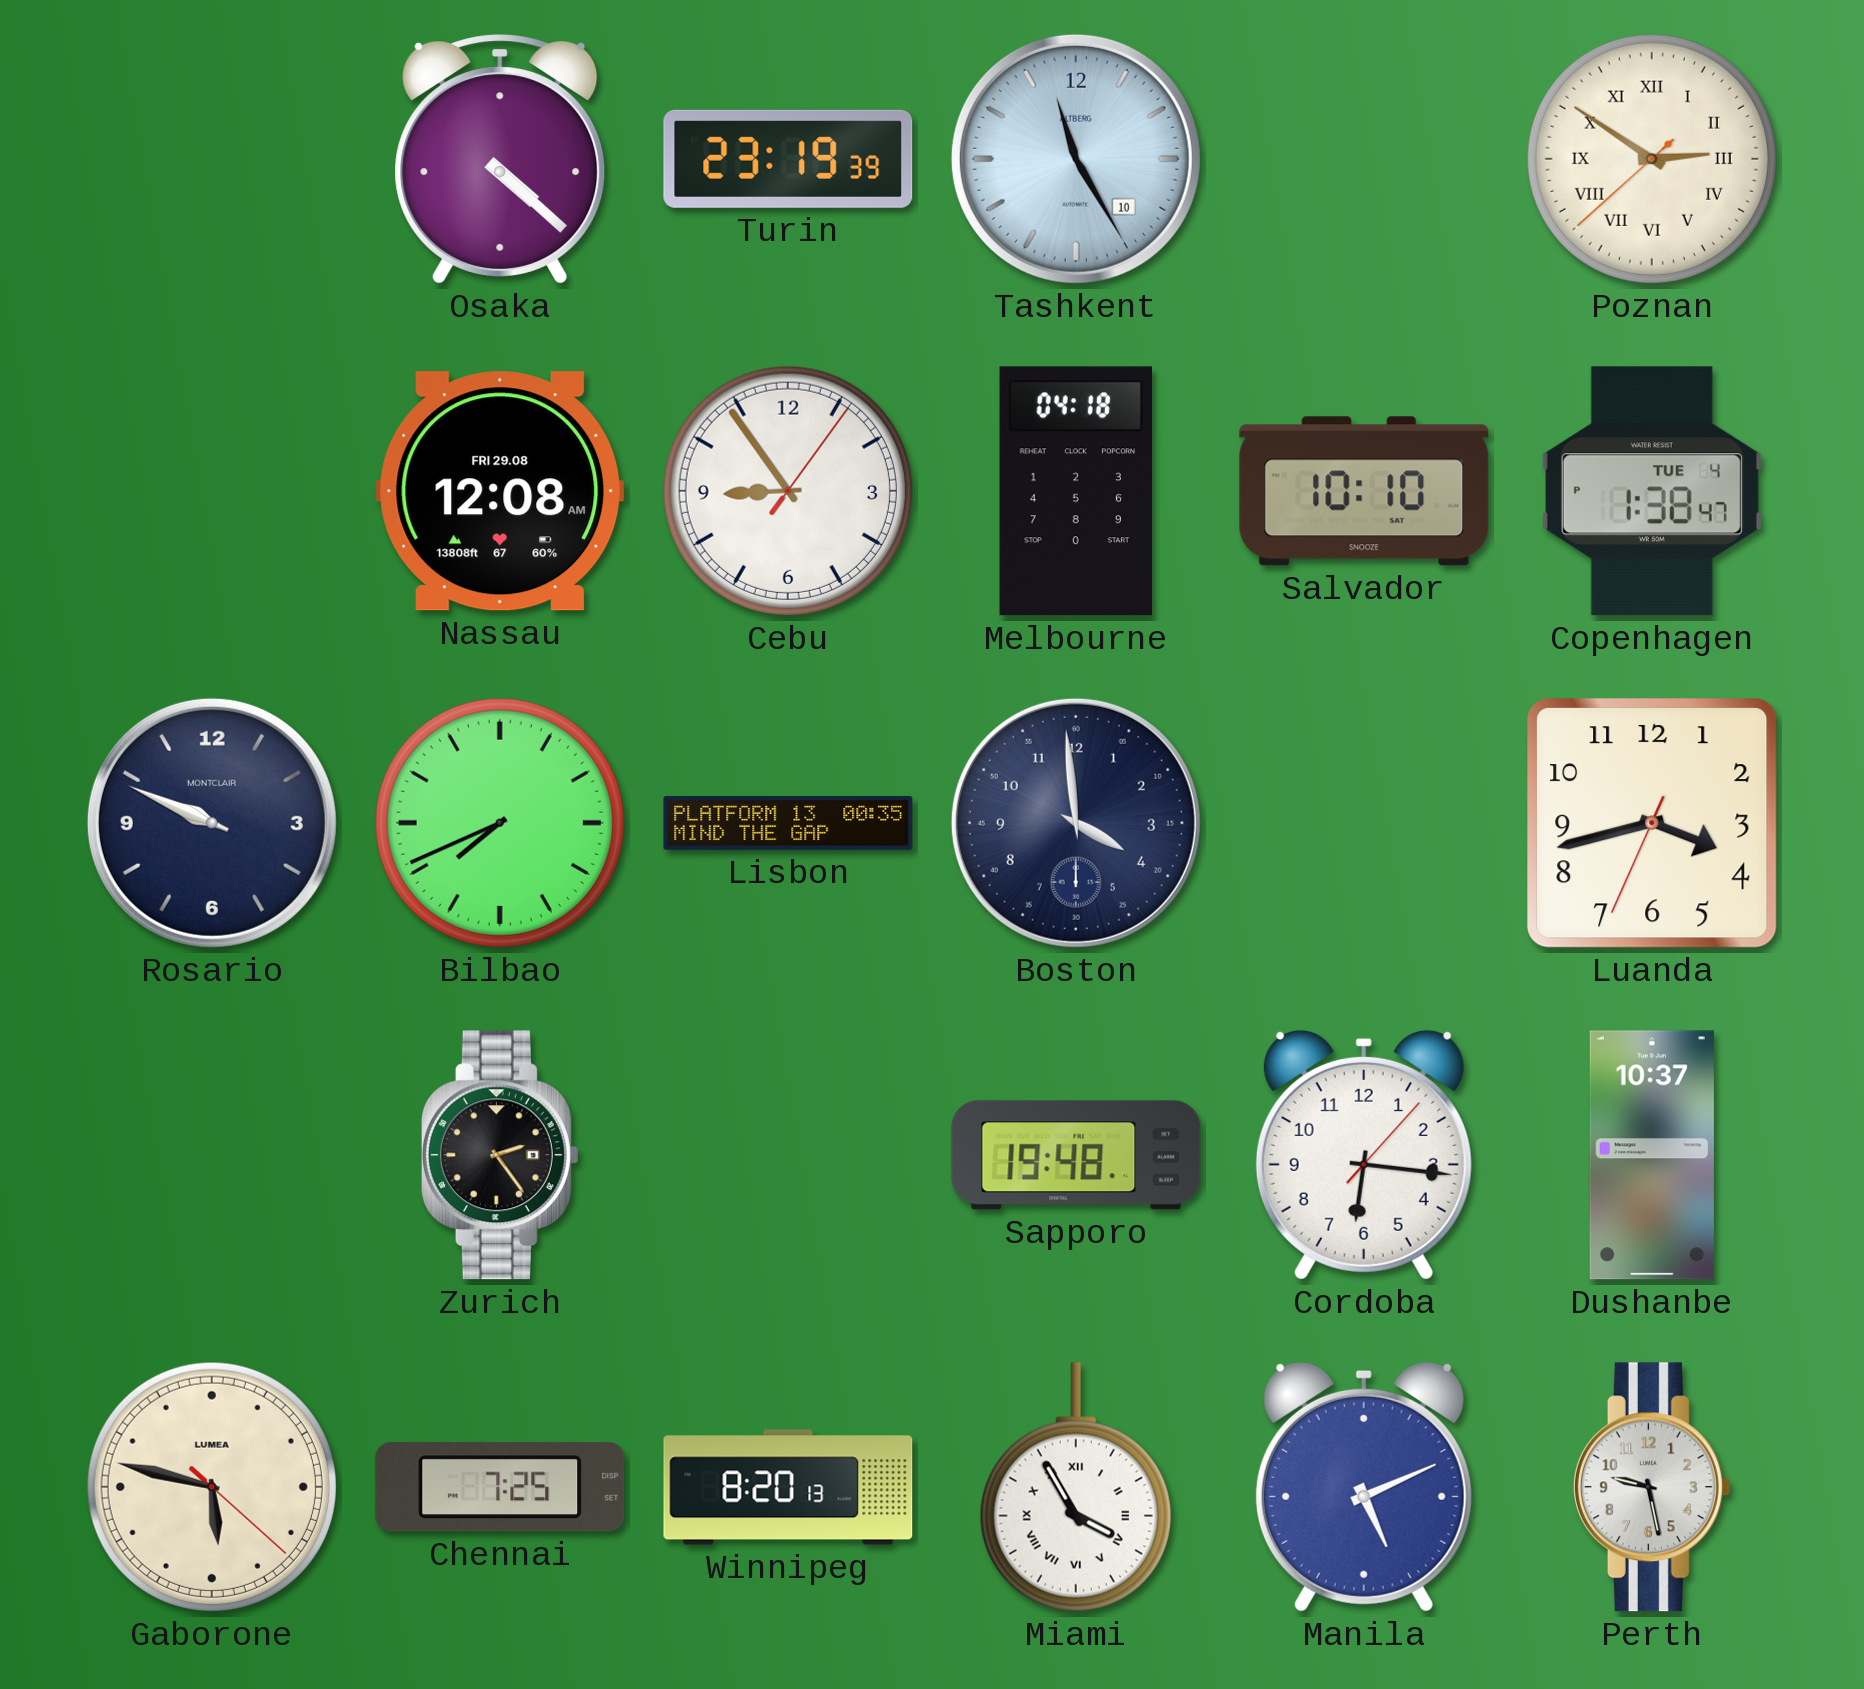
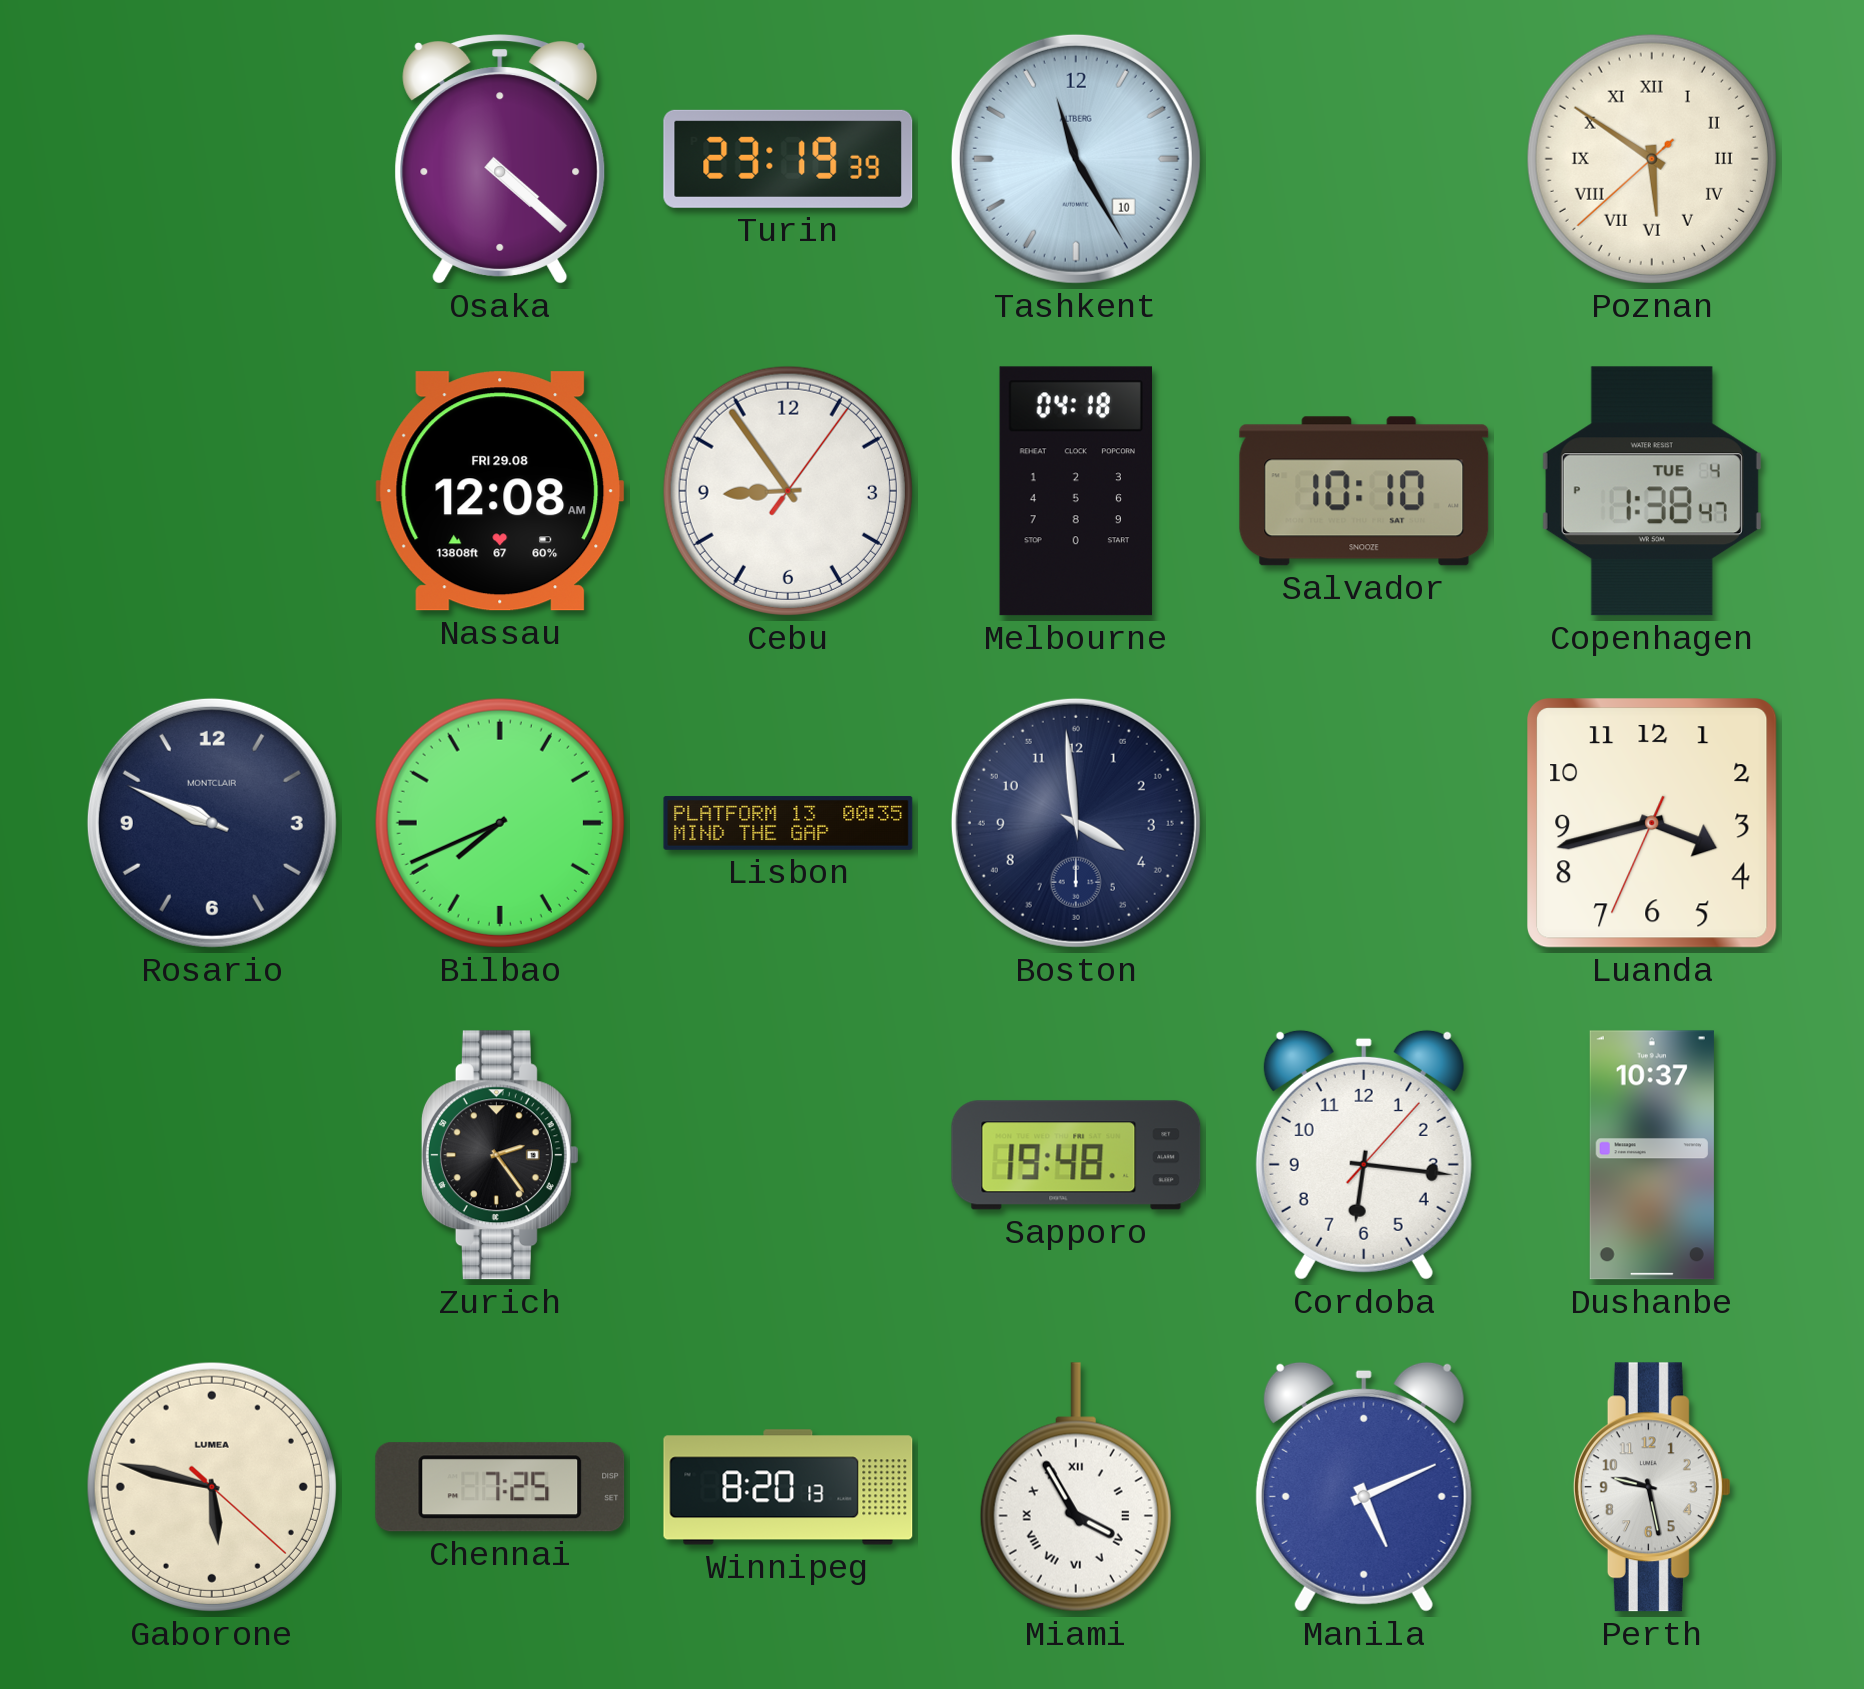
Poznan: 2:50 -> 5:50 (1652, 159)
